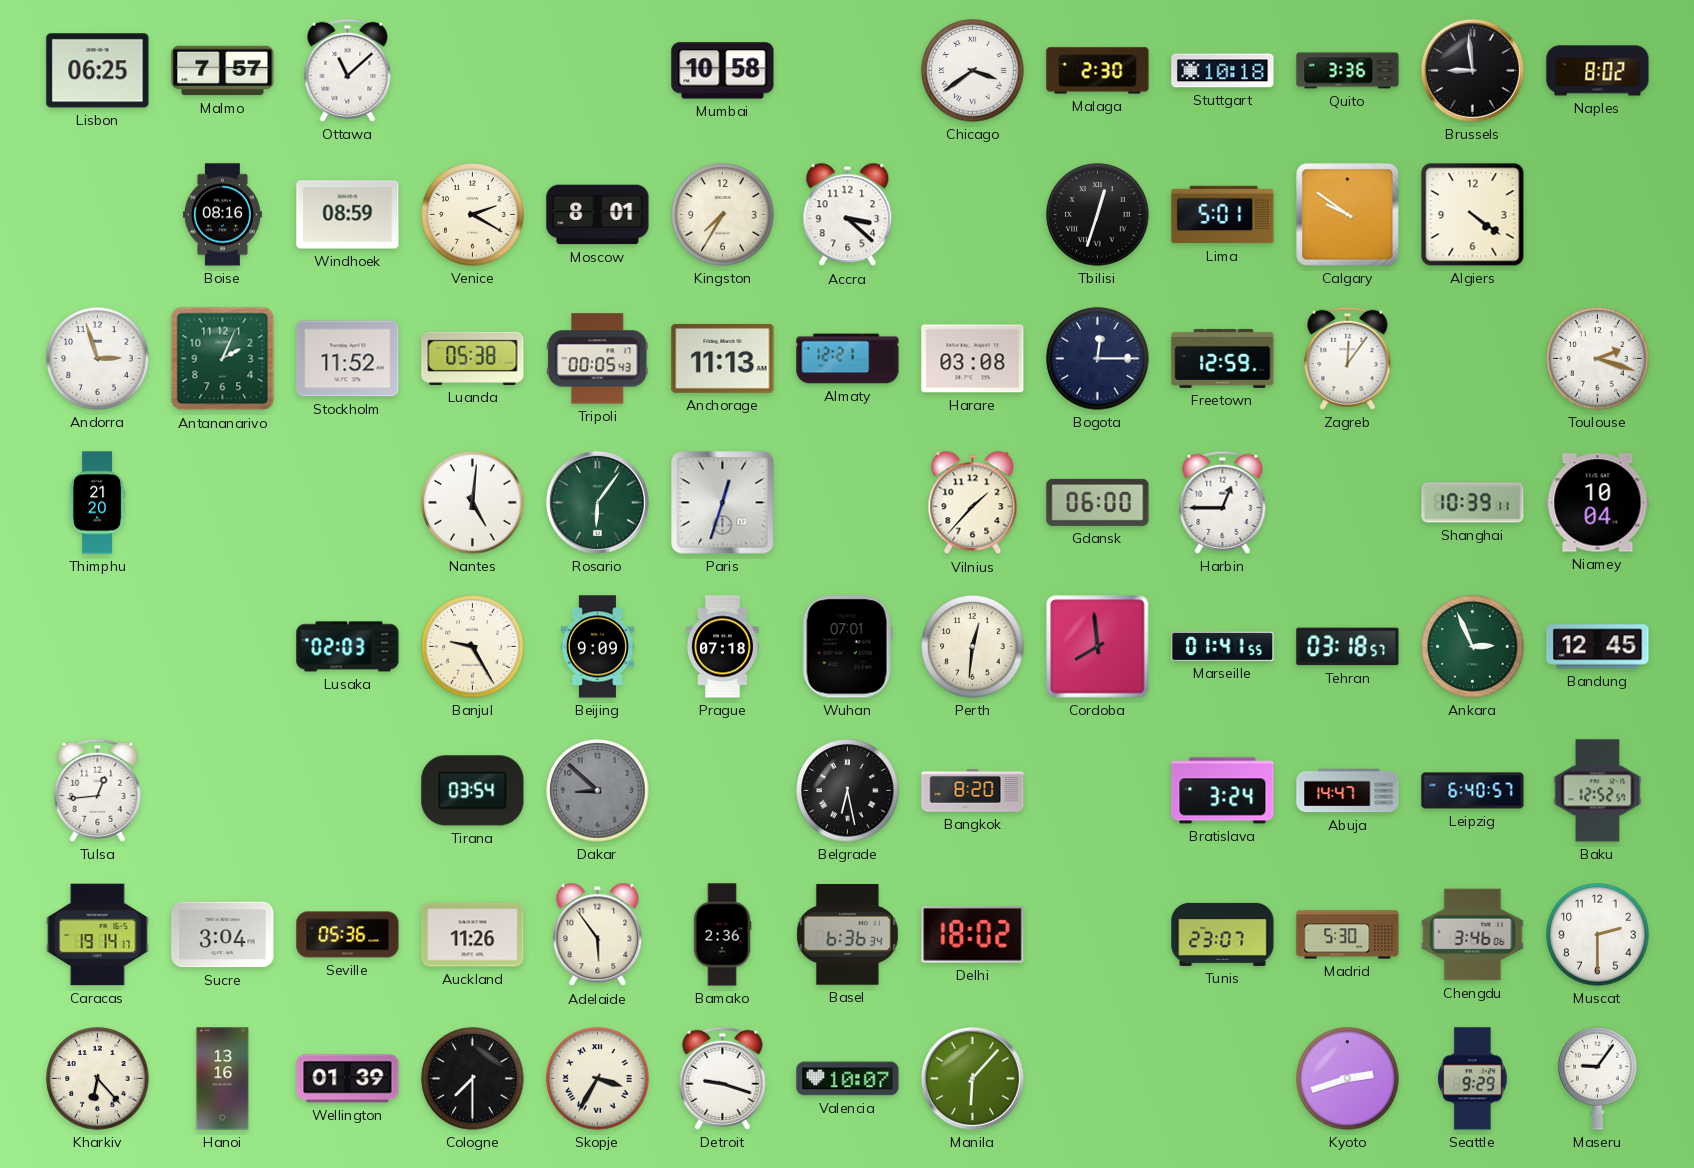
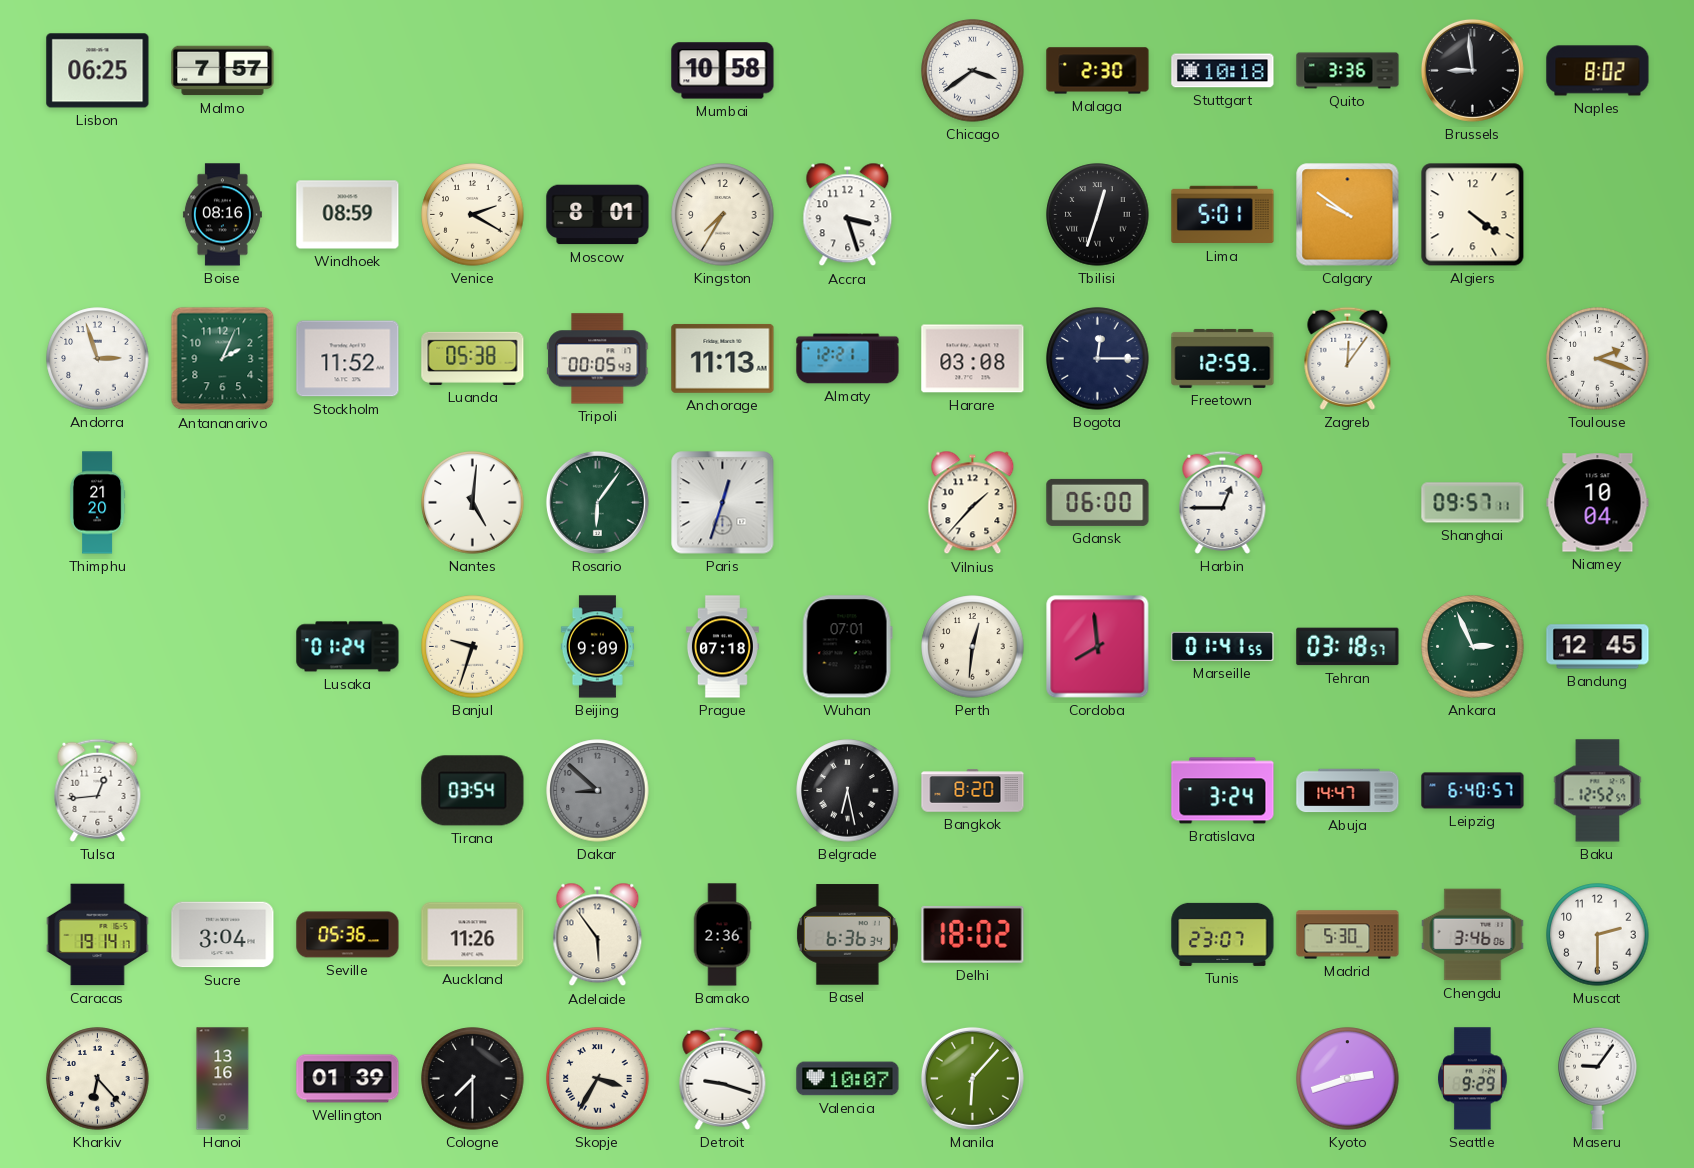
Ottawa: 11:08 -> none (348, 70)
Accra: 3:22 -> 3:27 (848, 215)
Shanghai: 10:39 -> 09:57 (1473, 503)
Lusaka: 02:03 -> 01:24 (348, 647)
Banjul: 9:25 -> 9:33 (473, 647)
